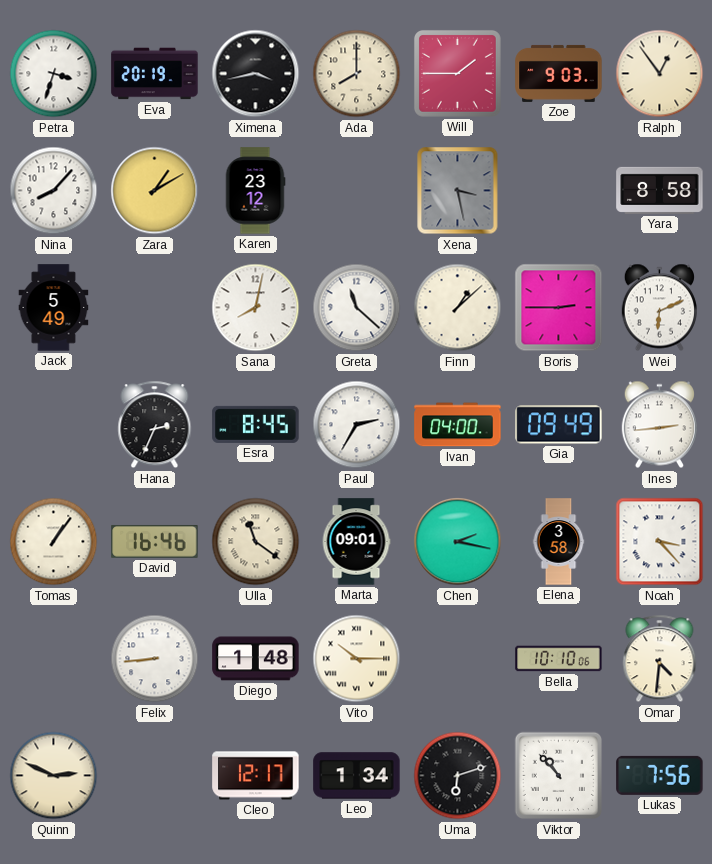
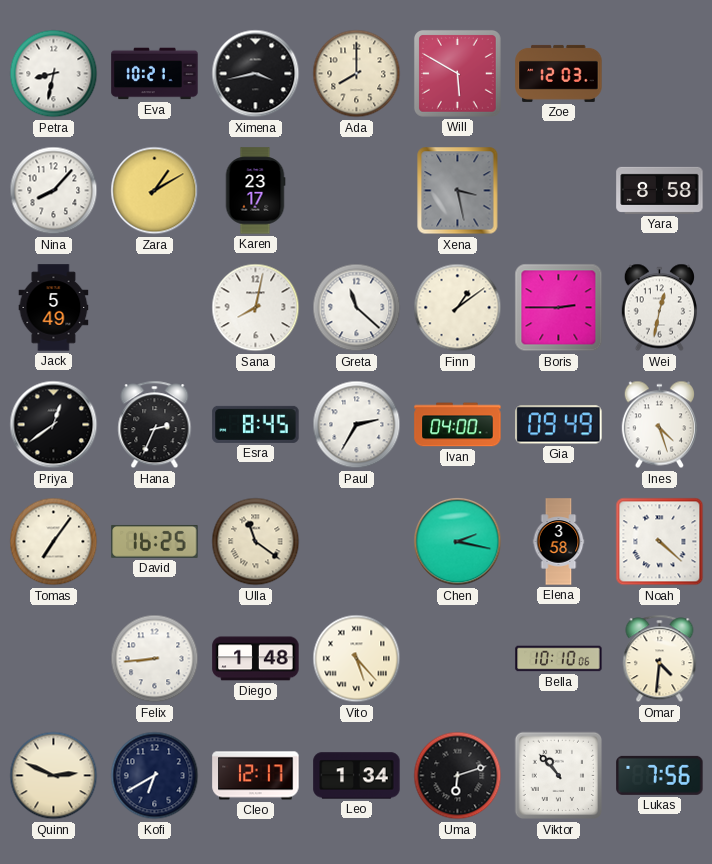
Petra: 3:33 -> 8:32 (54, 74)
Eva: 20:19 -> 10:21 (155, 74)
Will: 1:45 -> 5:50 (457, 73)
Zoe: 9:03 -> 12:03 (559, 73)
Ralph: 12:54 -> none (660, 74)
Karen: 23:12 -> 23:17 (255, 191)
Finn: 1:08 -> 1:09 (458, 308)
Wei: 6:11 -> 12:32 (659, 308)
Priya: none -> 12:39 (54, 425)
Ines: 2:44 -> 4:27 (659, 425)
Tomas: 1:06 -> 7:06 (54, 542)
David: 16:46 -> 16:25 (155, 542)
Marta: 09:01 -> none (356, 542)
Noah: 3:23 -> 4:22 (660, 542)
Vito: 10:15 -> 5:23 (357, 659)
Kofi: none -> 6:40 (155, 776)
